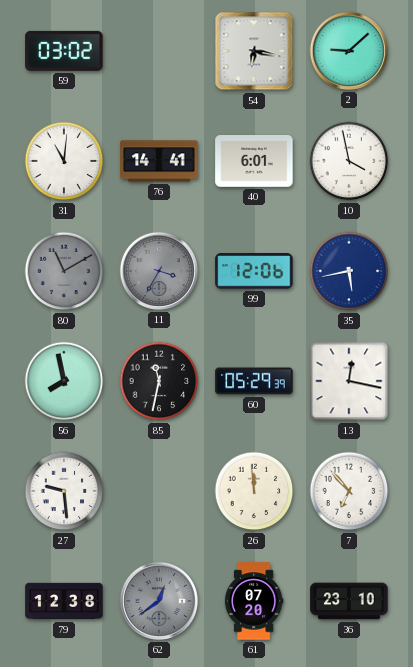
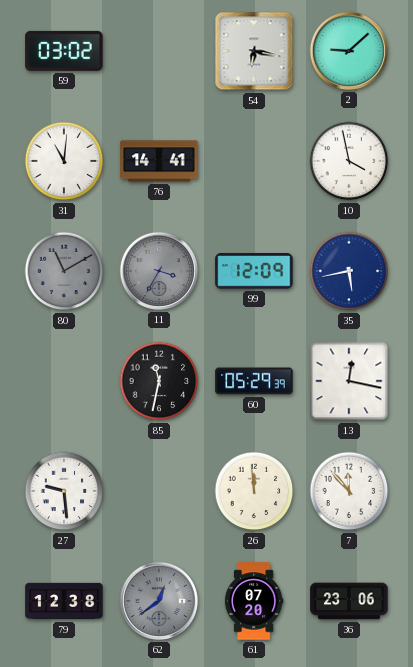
40: 6:01 -> none (254, 162)
99: 12:06 -> 12:09 (254, 271)
56: 7:58 -> none (64, 381)
7: 6:53 -> 11:53 (349, 491)
36: 23:10 -> 23:06 (349, 601)
